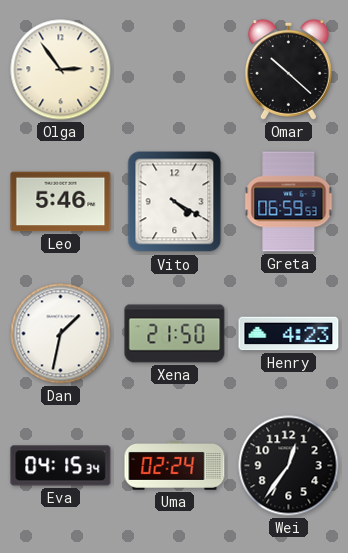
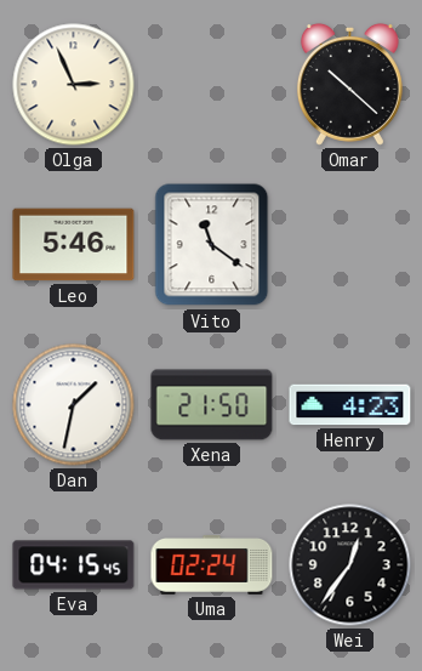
Olga: 2:54 -> 2:56 (74, 85)
Vito: 4:20 -> 11:21 (212, 245)
Greta: 06:59 -> none (289, 202)
Eva: 04:15:34 -> 04:15:45 (74, 565)
